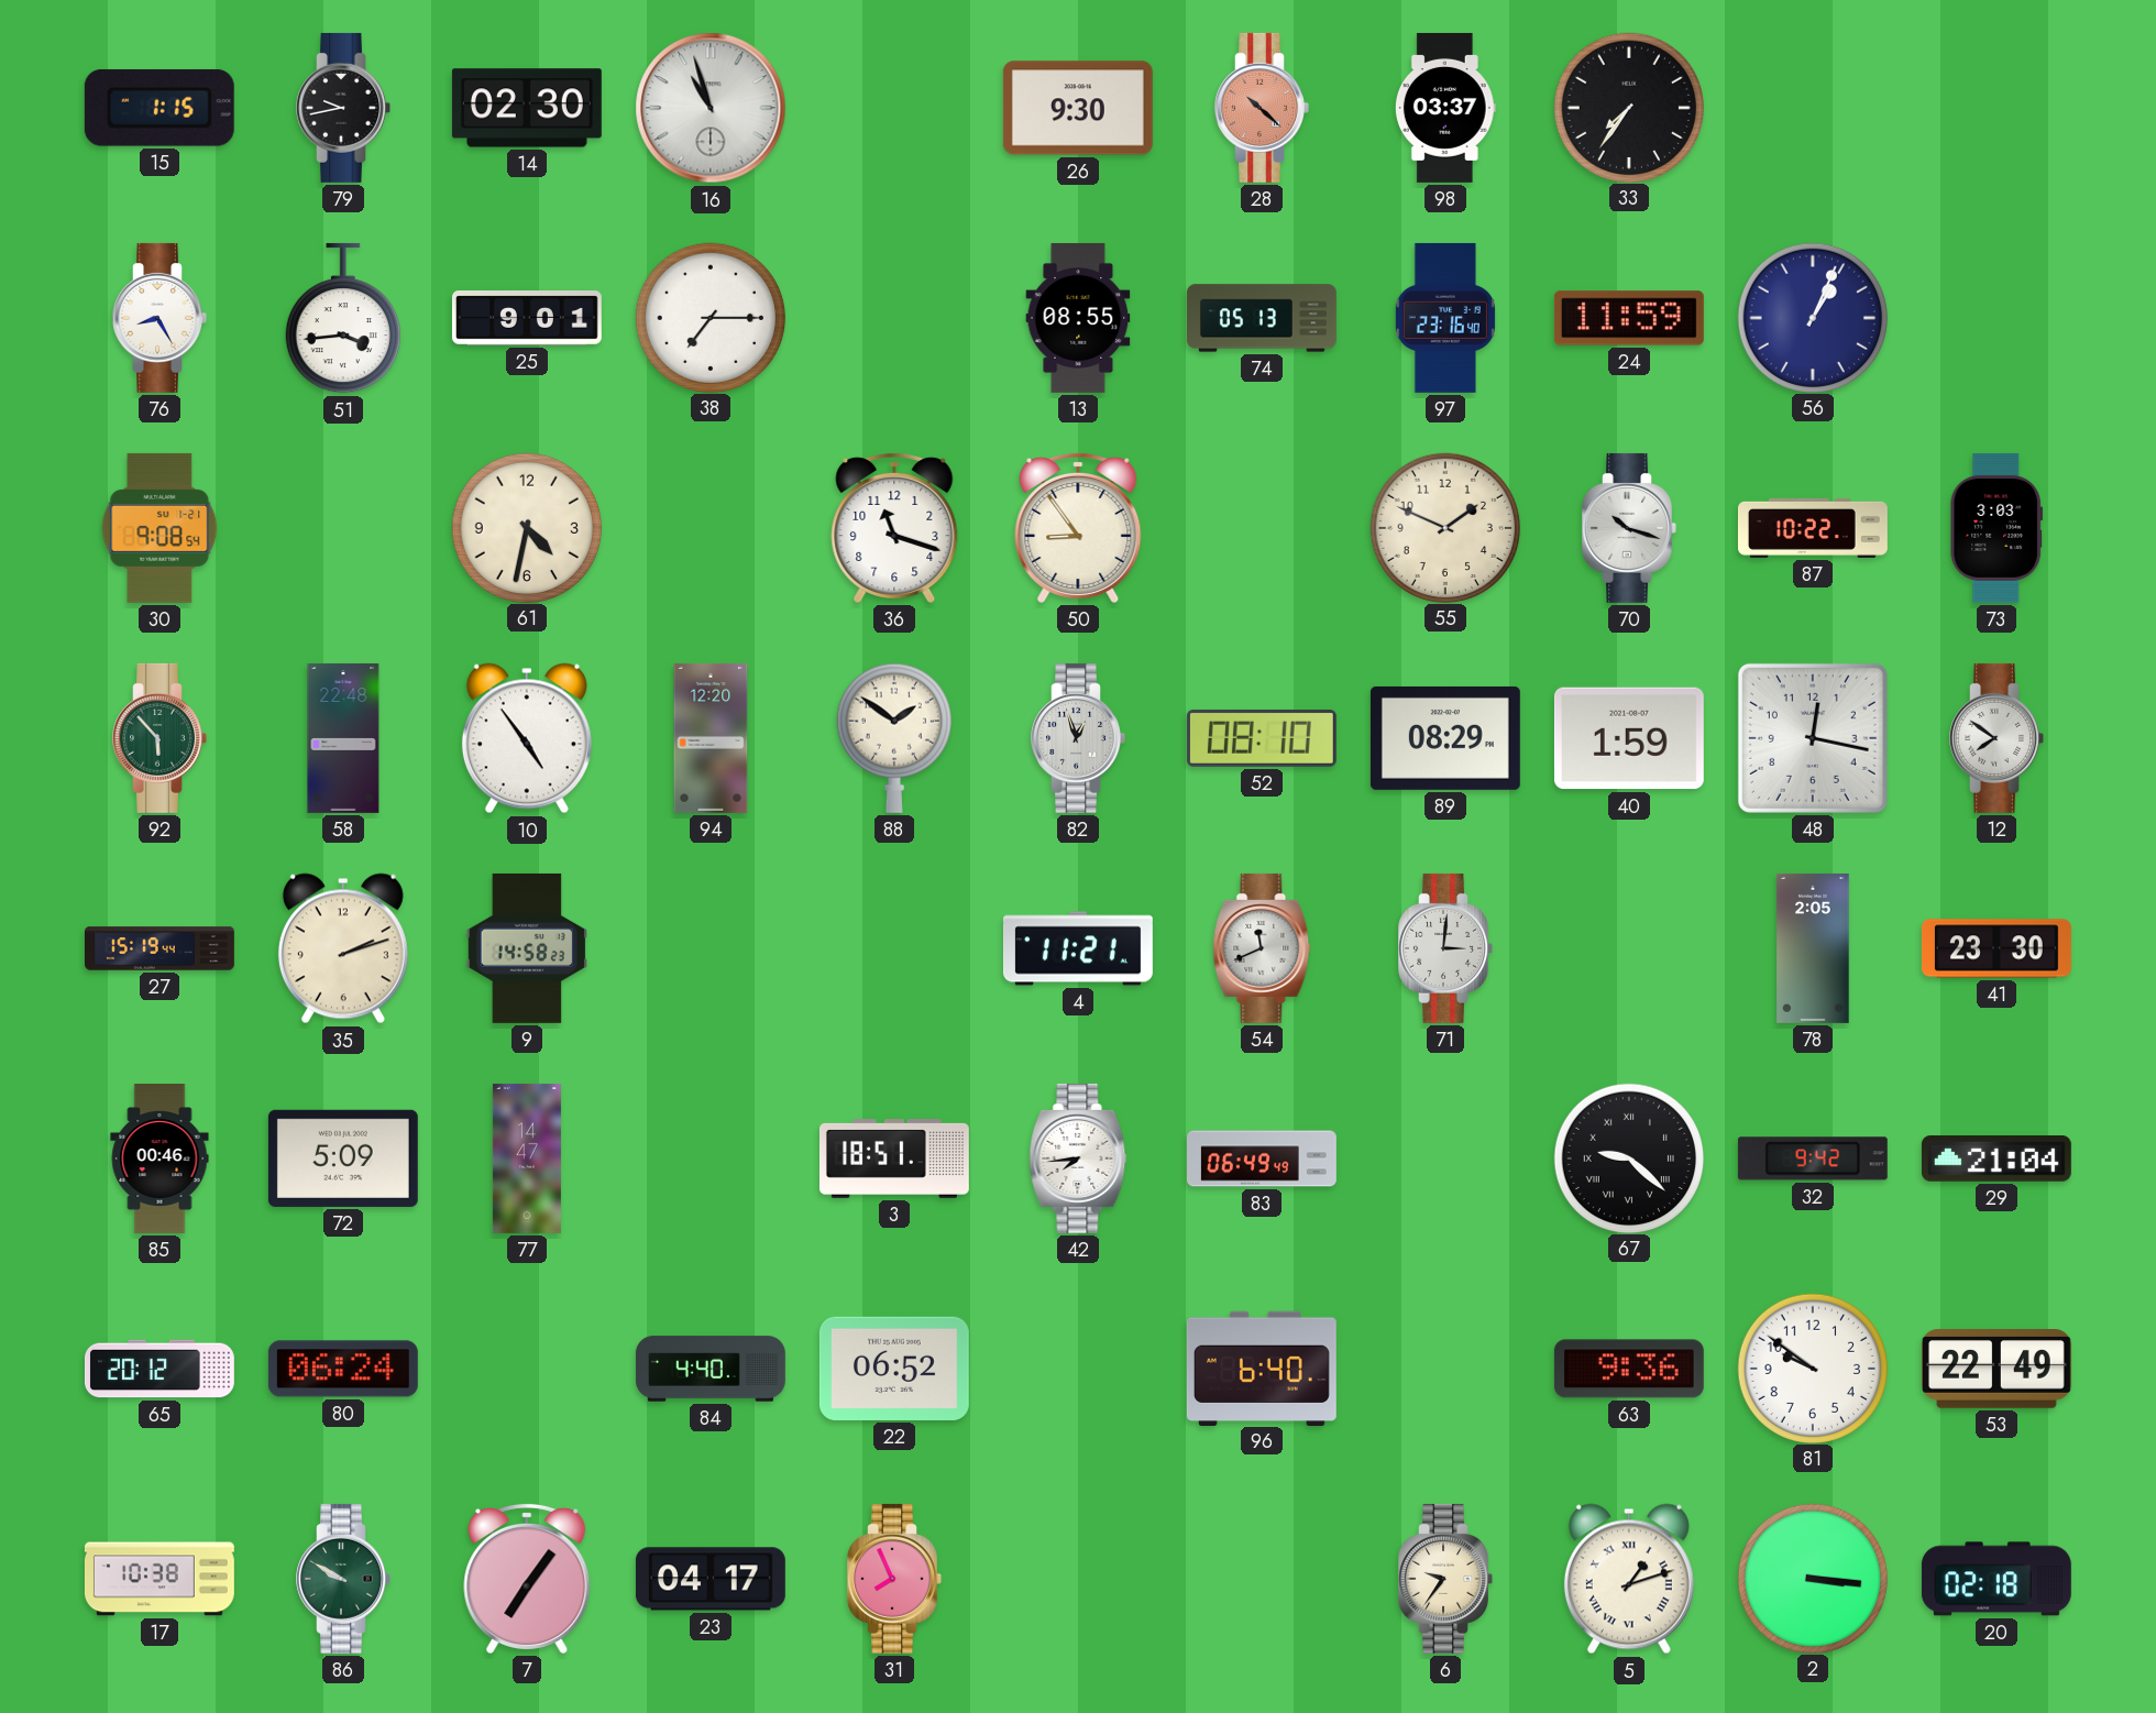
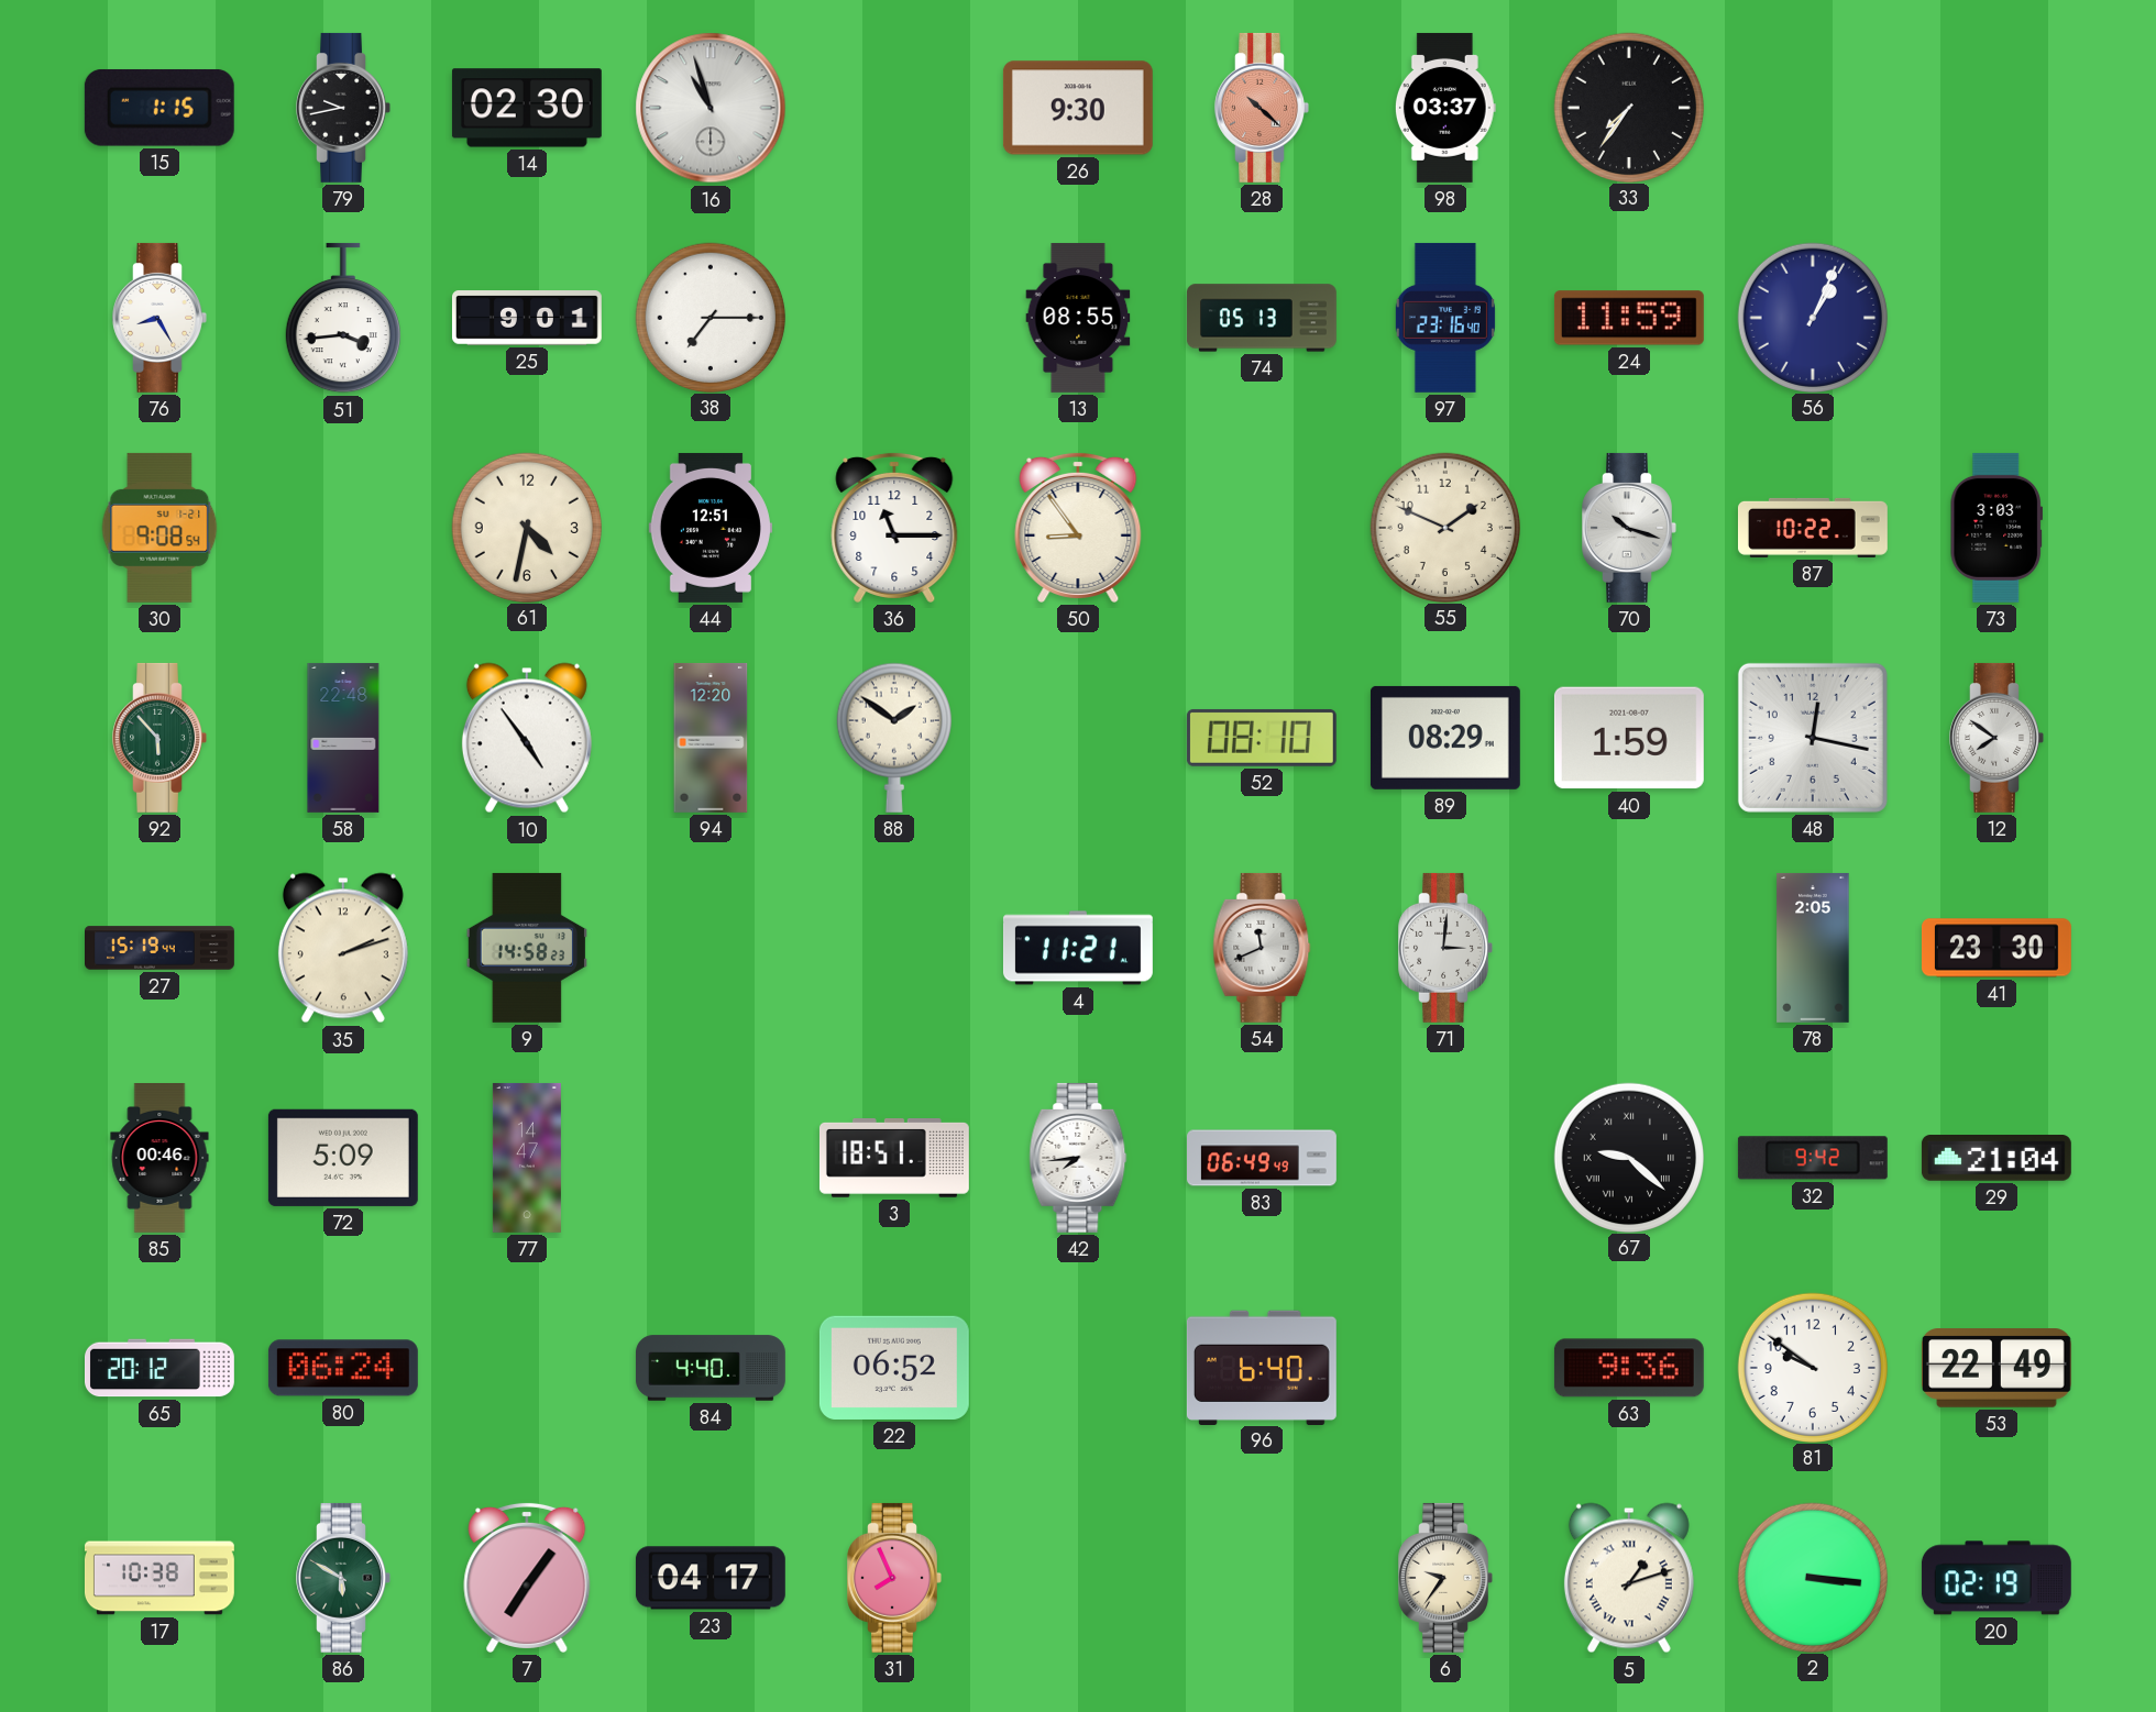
44: none -> 12:51 (711, 528)
36: 11:18 -> 11:15 (894, 527)
82: 12:57 -> none (1078, 738)
86: 9:50 -> 5:50 (343, 1578)
20: 02:18 -> 02:19 (1997, 1578)
